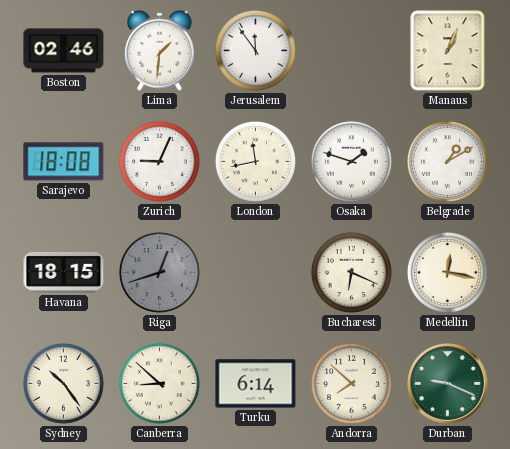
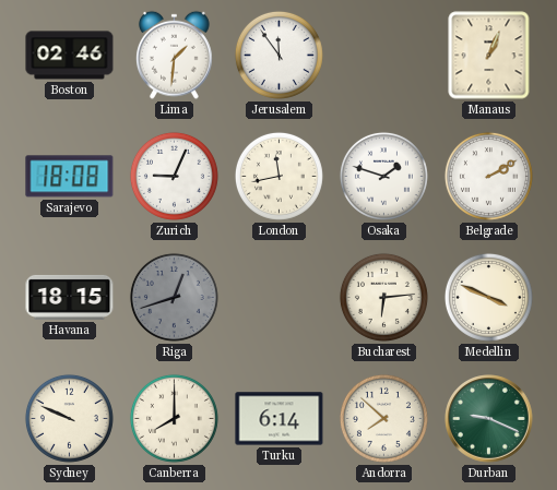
Belgrade: 1:10 -> 2:10 (488, 176)
Bucharest: 6:19 -> 6:14 (383, 297)
Medellin: 12:17 -> 3:49 (488, 297)
Sydney: 10:24 -> 9:49 (69, 418)
Canberra: 8:52 -> 8:00 (174, 418)
